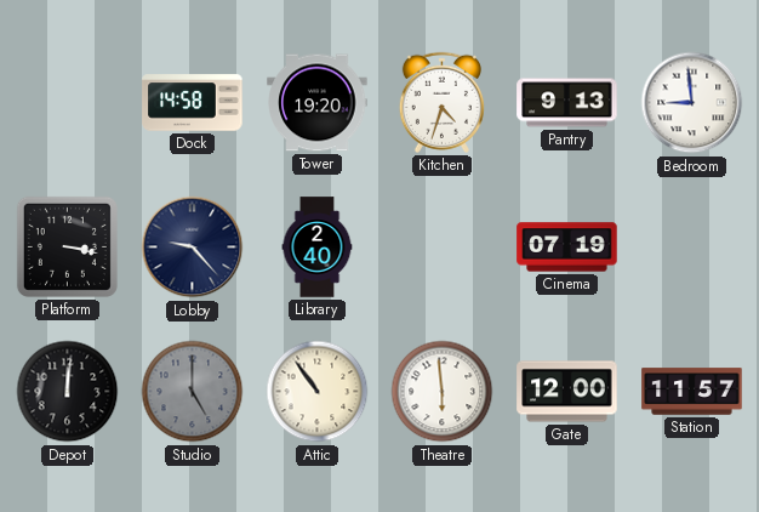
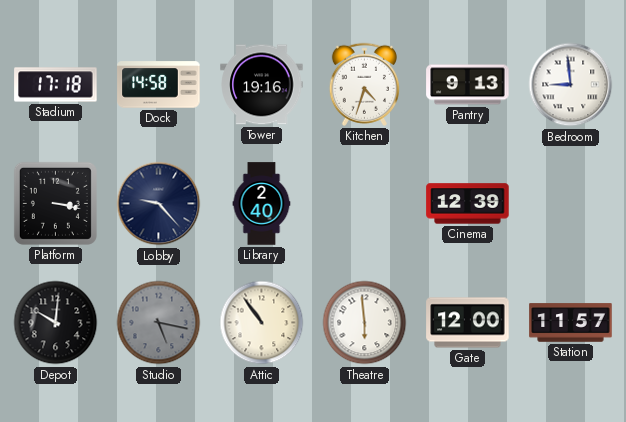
Stadium: none -> 17:18 (56, 85)
Tower: 19:20 -> 19:16 (262, 85)
Cinema: 07:19 -> 12:39 (468, 204)
Depot: 12:01 -> 10:01 (56, 323)
Studio: 5:00 -> 5:17 (159, 323)
